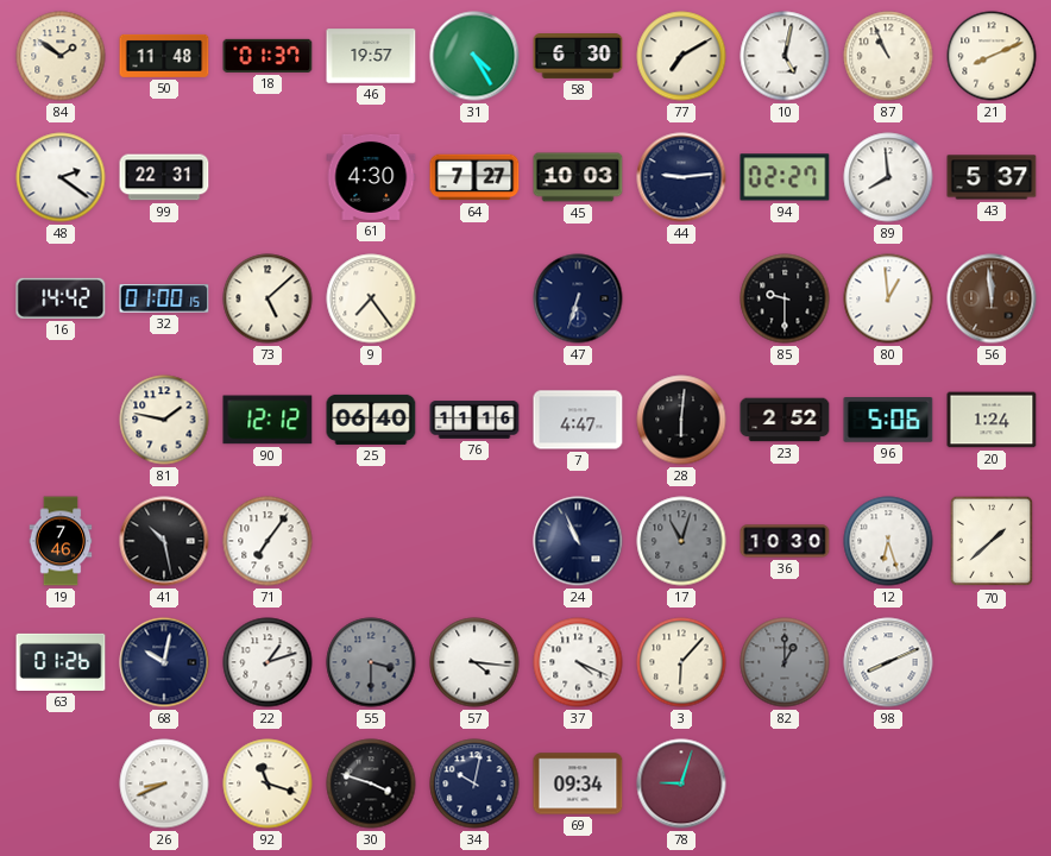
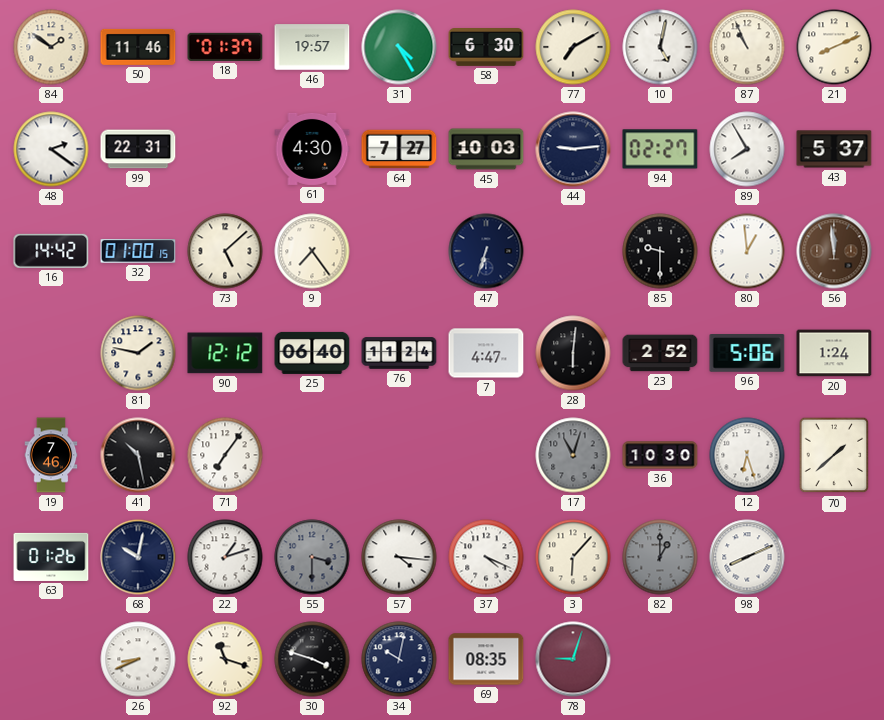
50: 11:48 -> 11:46 (138, 47)
89: 7:59 -> 7:55 (747, 149)
76: 11:16 -> 11:24 (399, 353)
24: 10:56 -> none (578, 541)
69: 09:34 -> 08:35 (486, 659)
